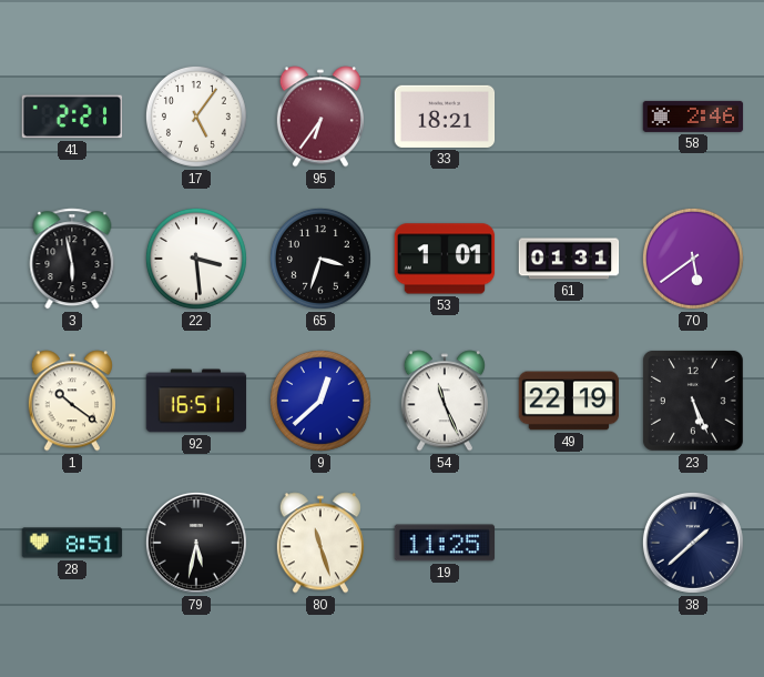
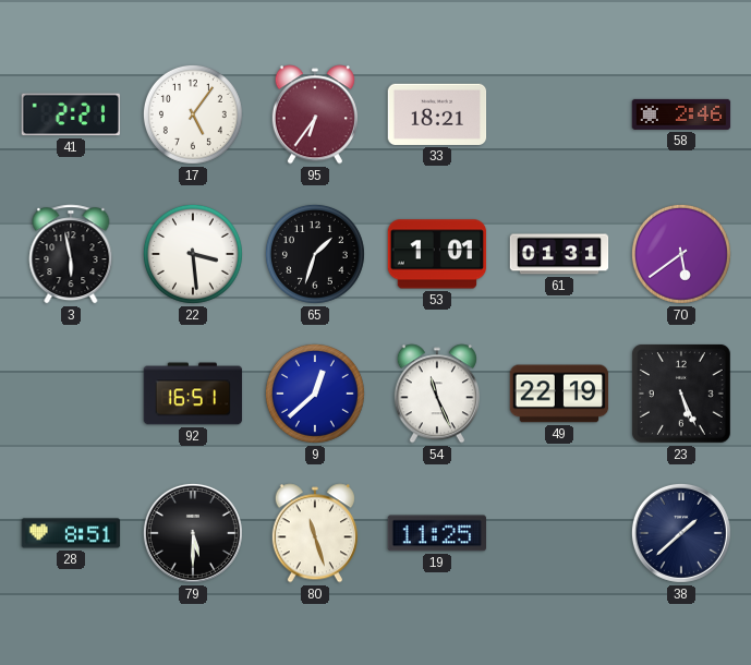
65: 3:33 -> 1:33 (315, 254)
1: 10:21 -> none (72, 401)
79: 5:32 -> 5:30 (193, 533)
